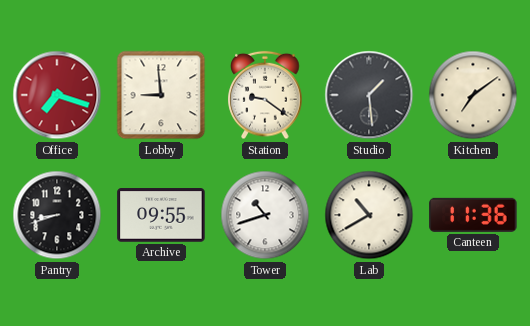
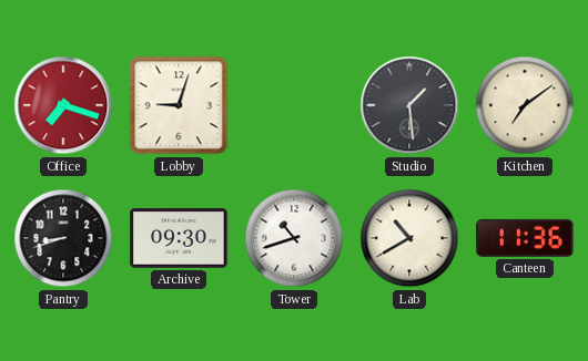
Lobby: 8:59 -> 9:03 (179, 105)
Station: 9:21 -> none (265, 95)
Archive: 09:55 -> 09:30 (179, 238)
